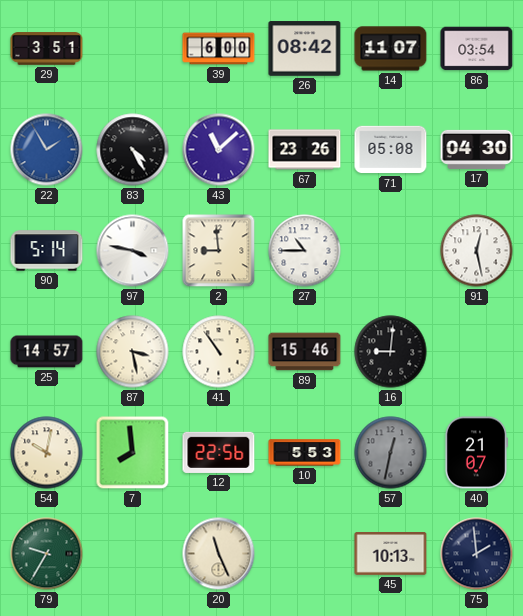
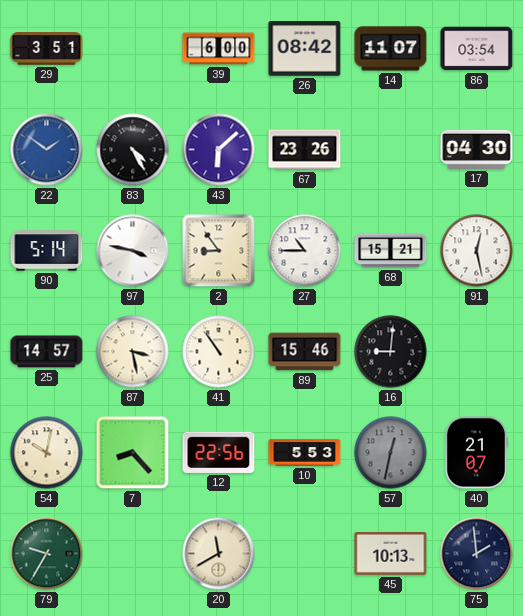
22: 1:55 -> 1:51 (47, 150)
43: 11:08 -> 6:08 (219, 150)
71: 05:08 -> none (391, 150)
2: 8:59 -> 8:54 (219, 251)
68: none -> 15:21 (391, 251)
7: 7:59 -> 8:23 (133, 453)
20: 11:26 -> 11:40 (219, 554)
